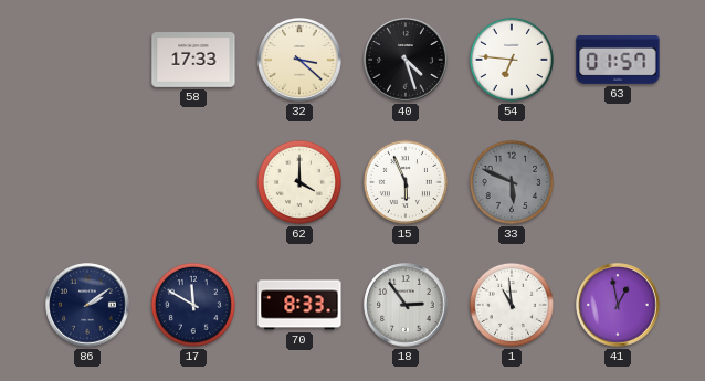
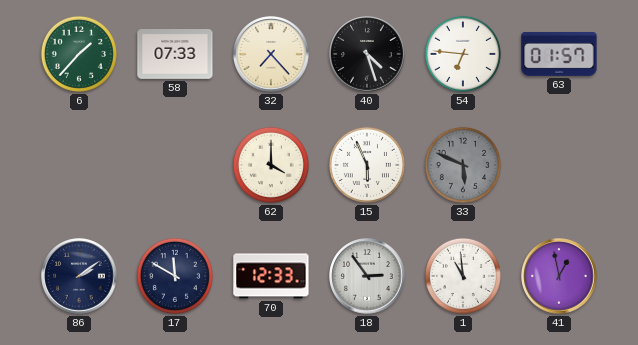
6: none -> 1:37 (79, 54)
58: 17:33 -> 07:33 (175, 55)
32: 3:22 -> 7:23 (271, 54)
70: 8:33 -> 12:33 (271, 276)
